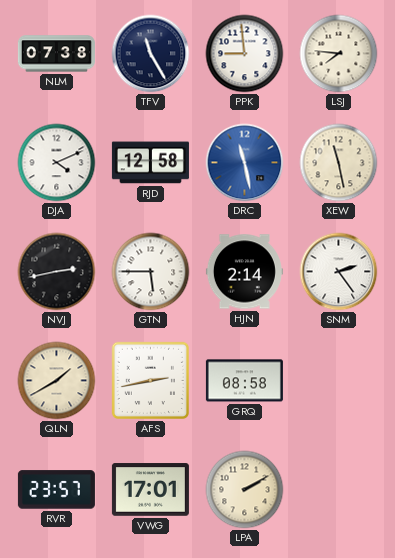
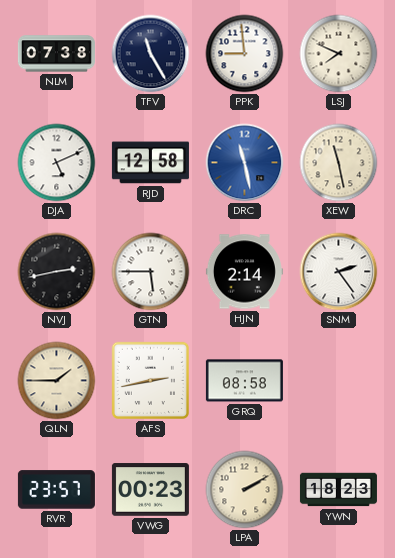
LSJ: 7:46 -> 7:49 (339, 54)
DJA: 4:11 -> 5:11 (57, 163)
QLN: 1:40 -> 1:45 (57, 381)
VWG: 17:01 -> 00:23 (150, 490)
YWN: none -> 18:23 (338, 490)
